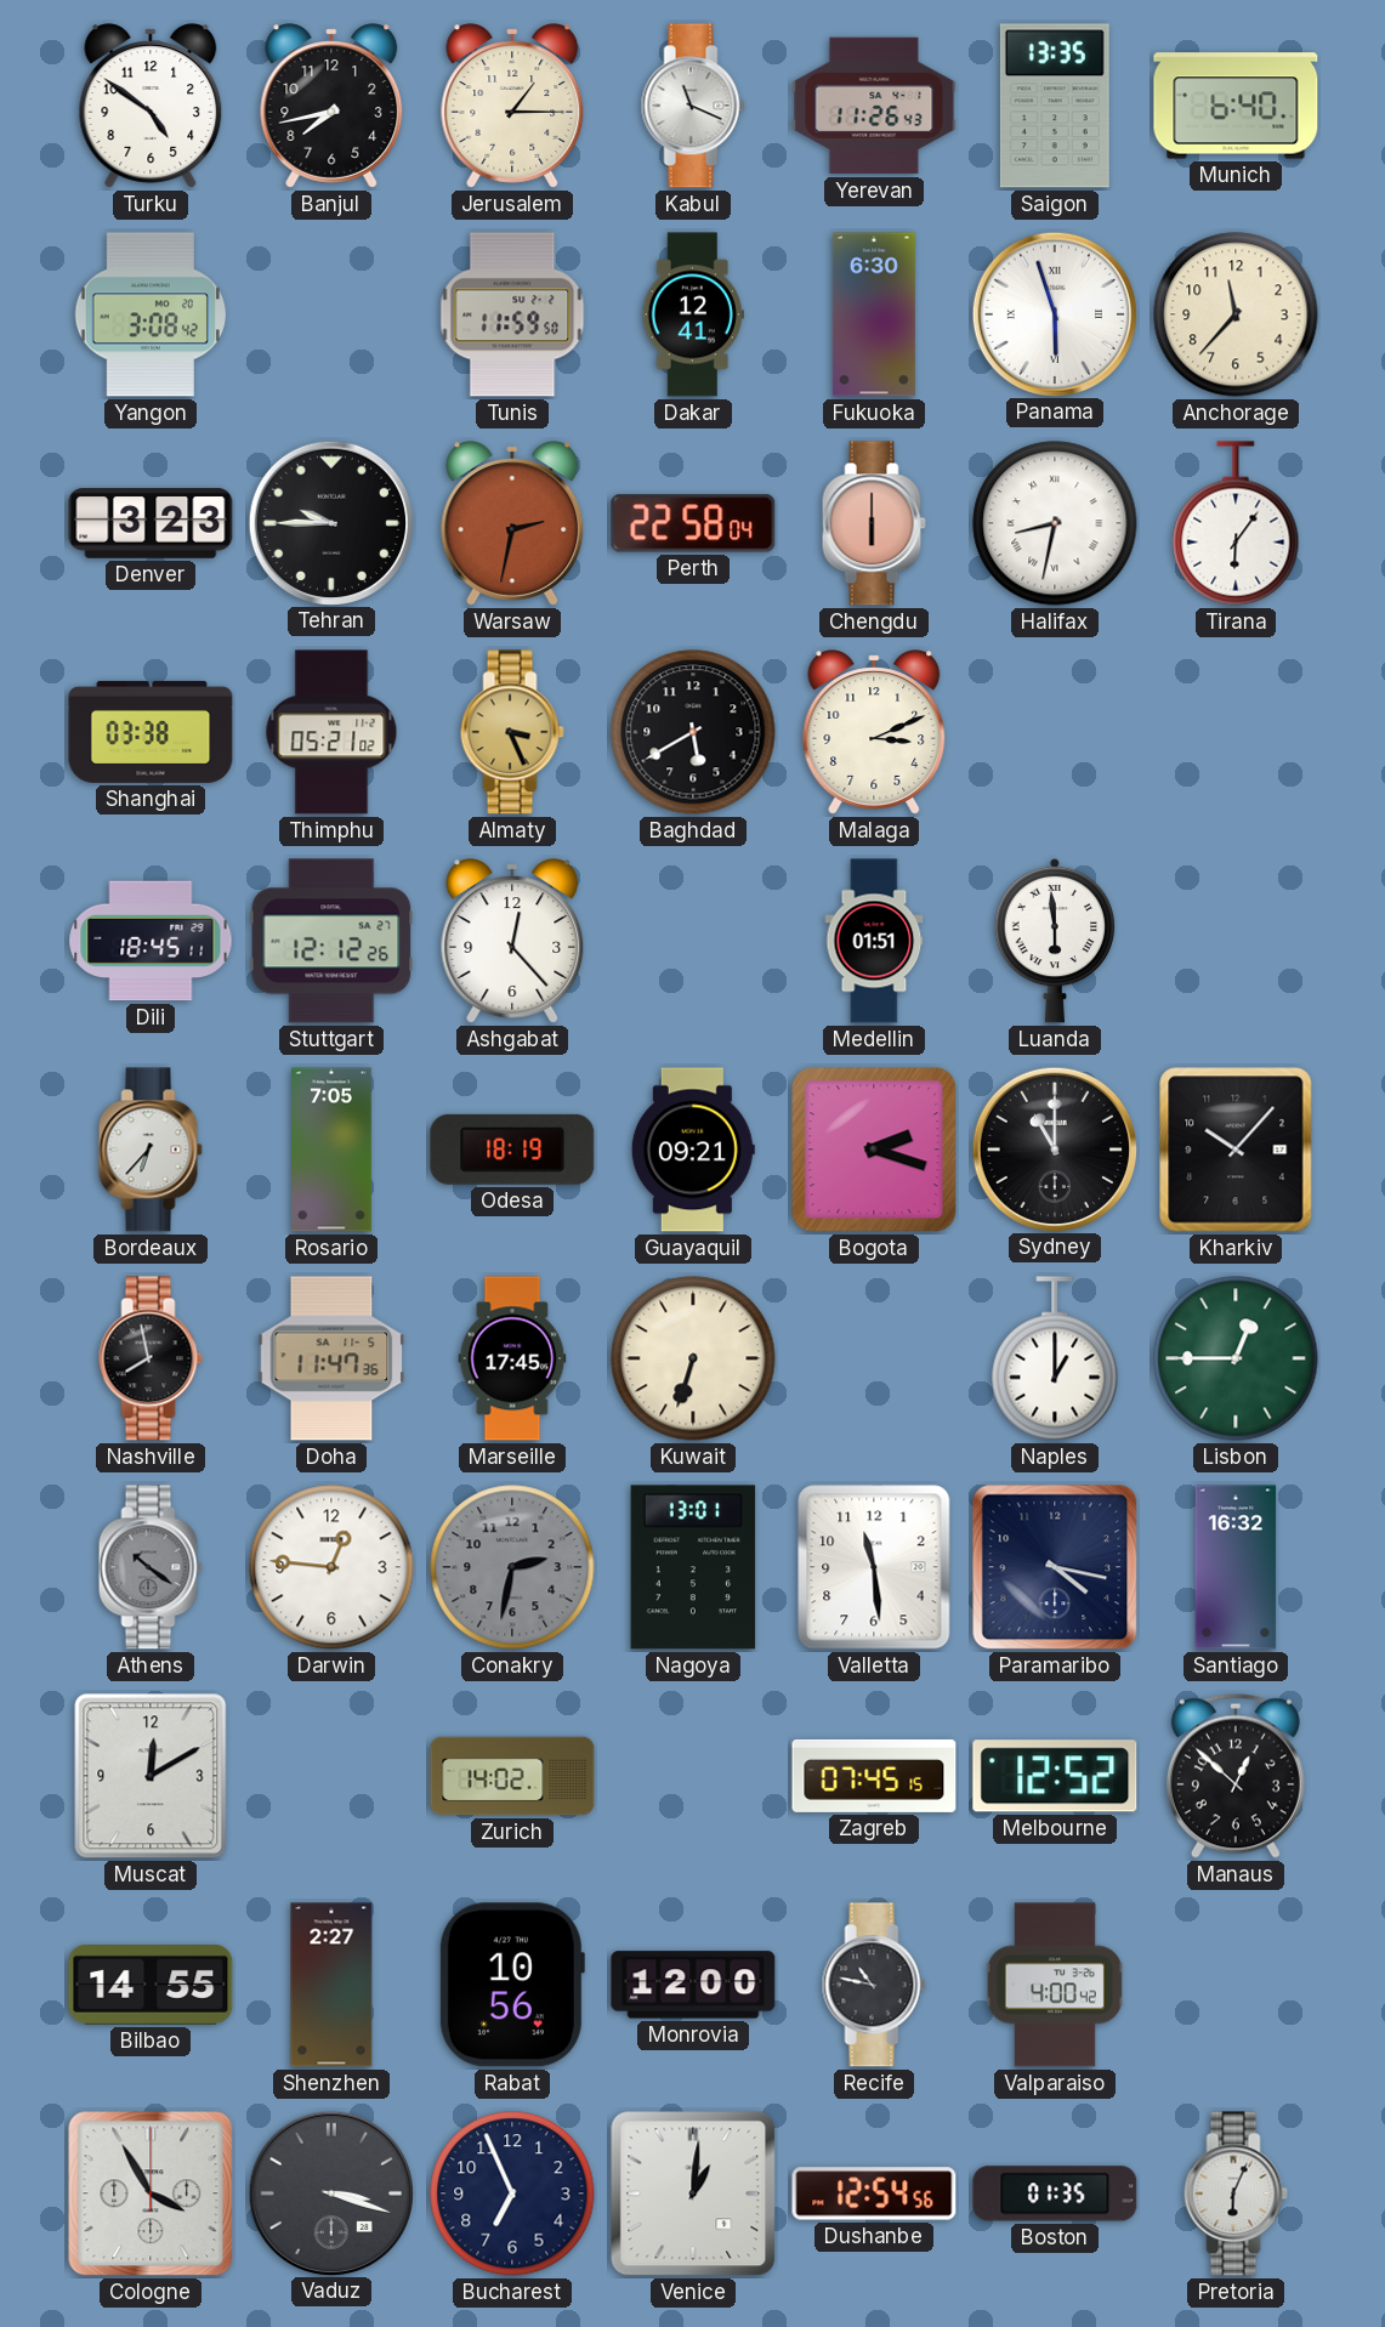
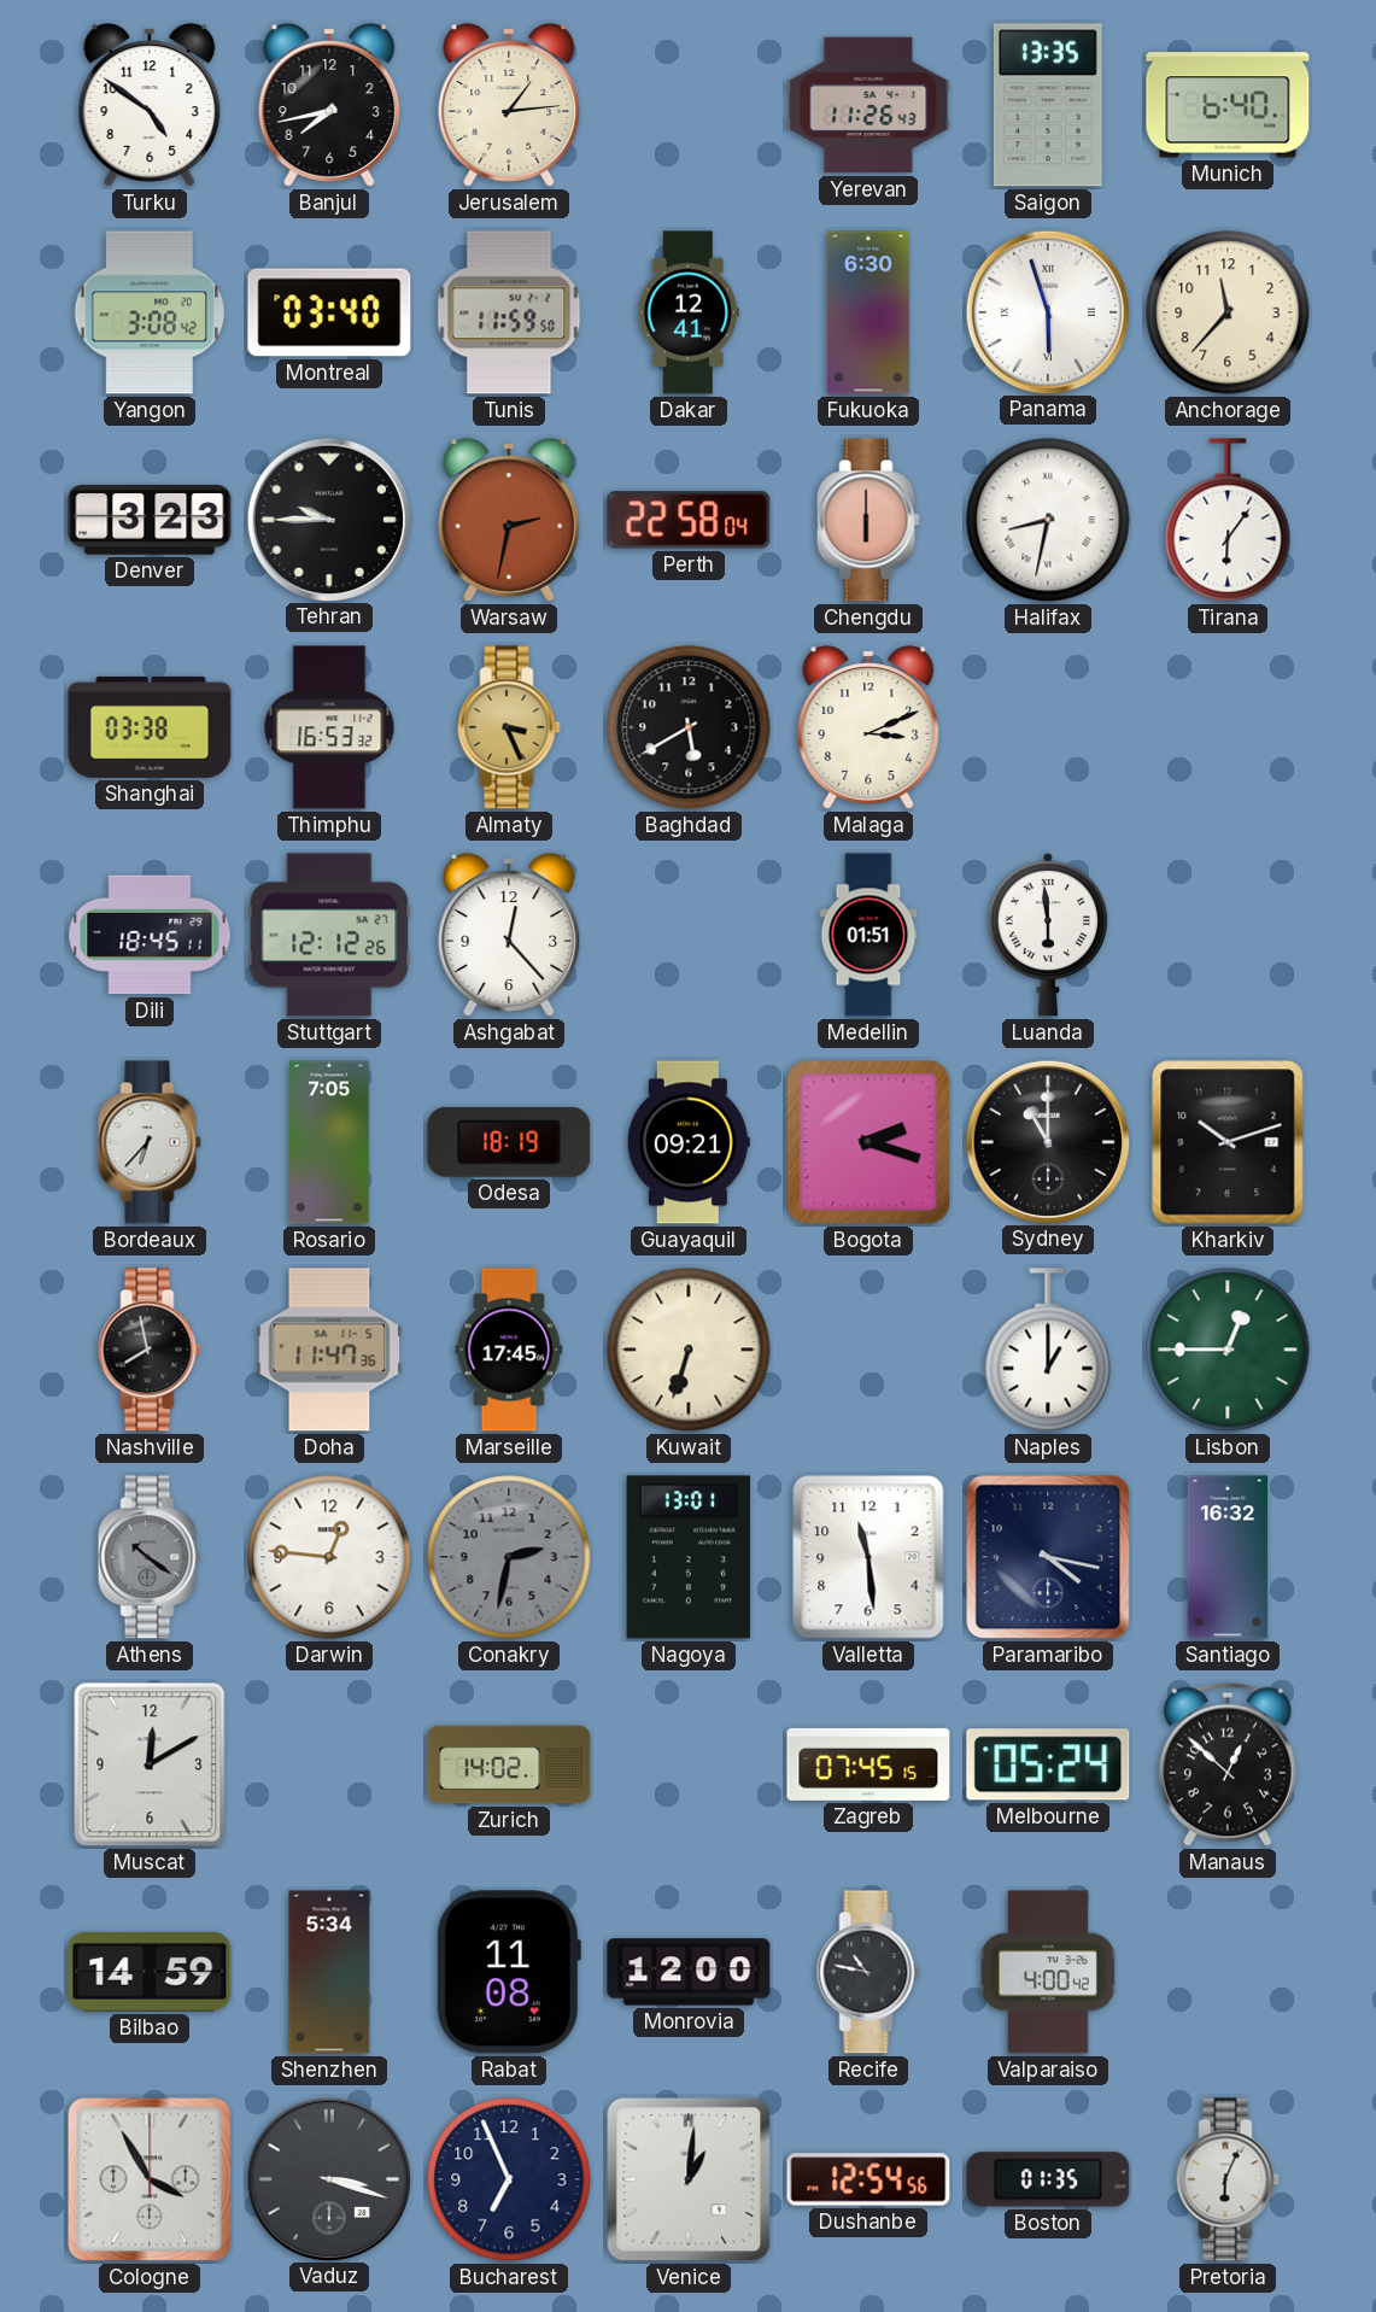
Jerusalem: 1:15 -> 1:14 (509, 105)
Kabul: 11:19 -> none (693, 106)
Montreal: none -> 03:40 (329, 312)
Thimphu: 05:21 -> 16:53 (329, 727)
Kharkiv: 10:07 -> 10:12 (1228, 1142)
Melbourne: 12:52 -> 05:24 (1048, 1764)
Bilbao: 14:55 -> 14:59 (150, 1973)
Shenzhen: 2:27 -> 5:34 (329, 1972)
Rabat: 10:56 -> 11:08 (508, 1972)
